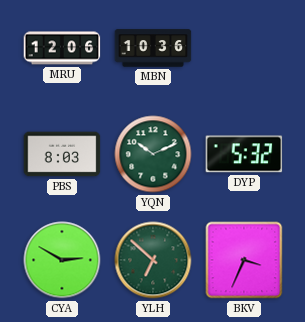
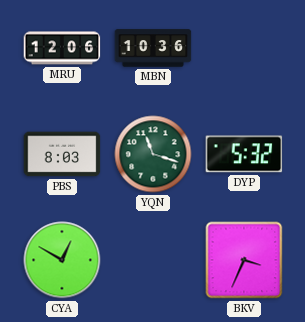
YQN: 10:11 -> 11:18 (153, 154)
CYA: 2:50 -> 12:50 (62, 260)
YLH: 6:52 -> none (153, 260)
